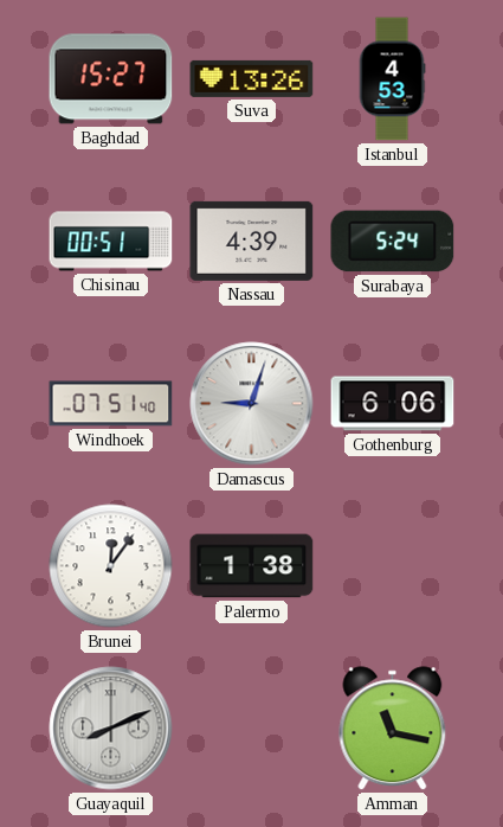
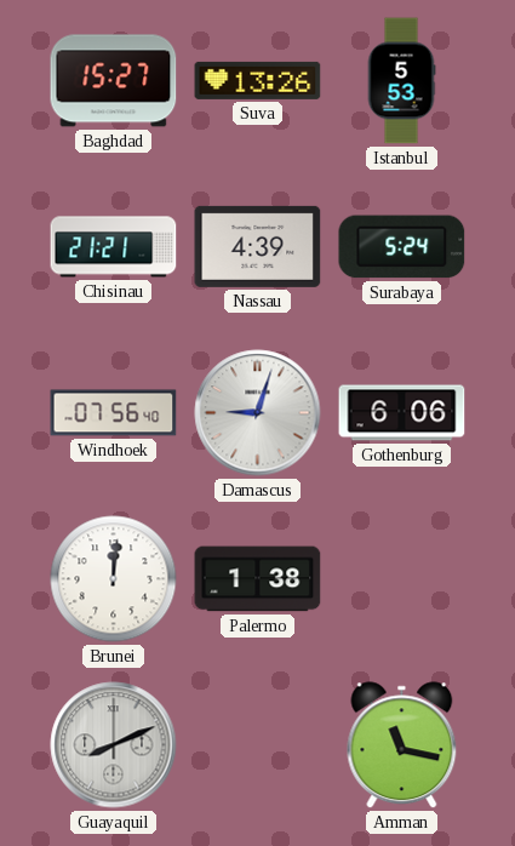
Istanbul: 4:53 -> 5:53 (401, 81)
Chisinau: 00:51 -> 21:21 (114, 247)
Windhoek: 07:51 -> 07:56 (114, 413)
Brunei: 12:06 -> 12:01 (114, 579)
